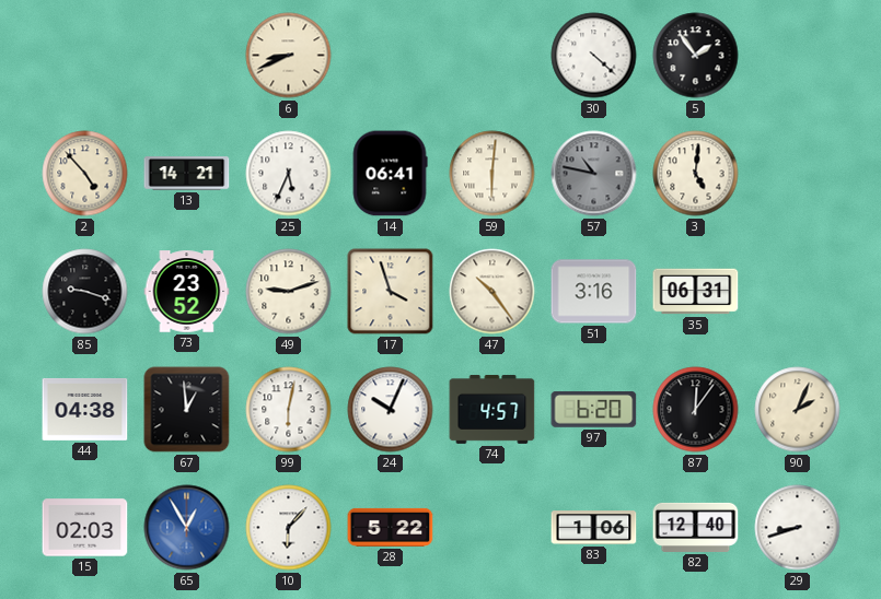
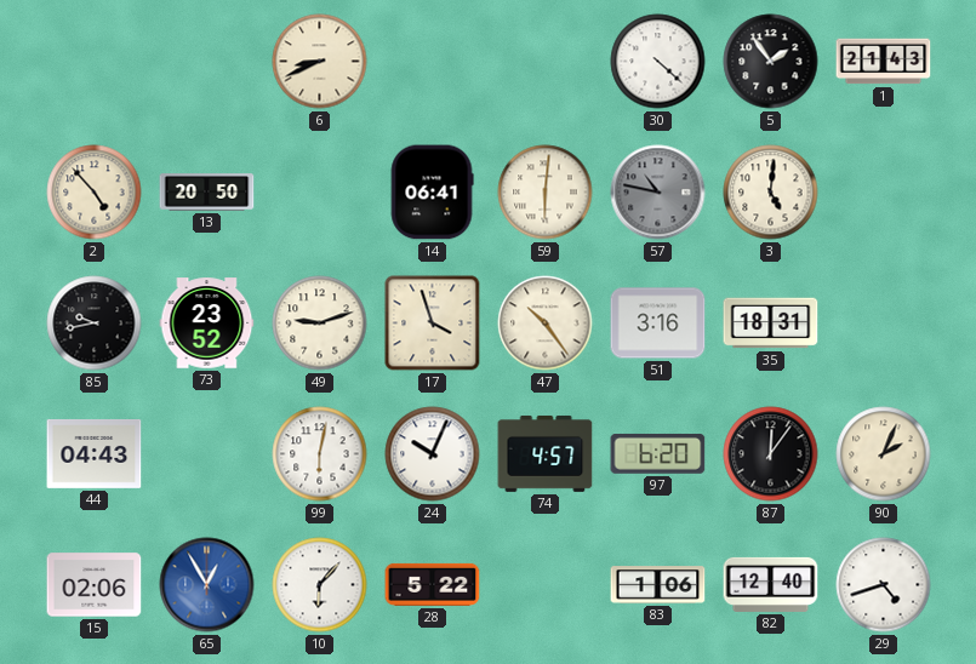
1: none -> 21:43 (884, 62)
13: 14:21 -> 20:50 (207, 193)
25: 5:34 -> none (289, 174)
85: 9:18 -> 9:43 (95, 324)
35: 06:31 -> 18:31 (771, 324)
44: 04:38 -> 04:43 (95, 454)
67: 12:59 -> none (187, 410)
15: 02:03 -> 02:06 (95, 585)
29: 8:42 -> 4:42 (884, 585)
